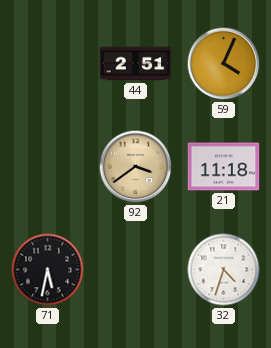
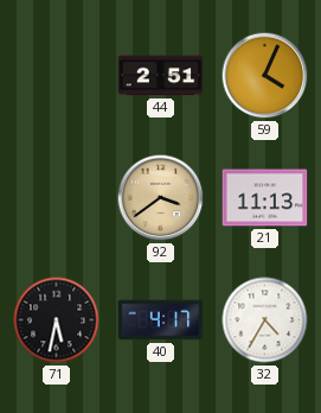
21: 11:18 -> 11:13 (265, 198)
40: none -> 4:17 (161, 320)
32: 4:33 -> 4:35 (265, 320)
